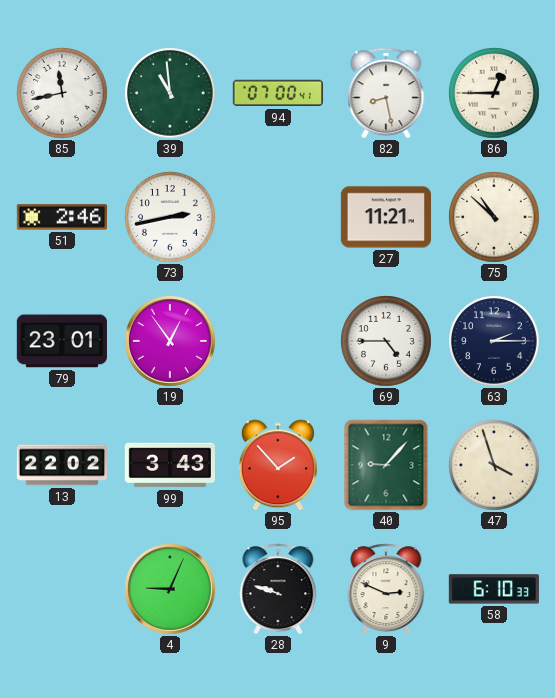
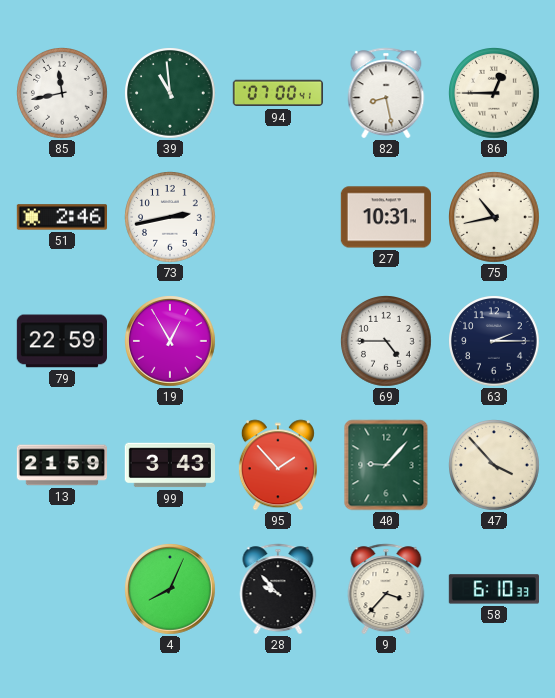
27: 11:21 -> 10:31 (385, 217)
75: 10:52 -> 10:43 (494, 217)
79: 23:01 -> 22:59 (62, 341)
19: 12:54 -> 12:55 (171, 342)
13: 22:02 -> 21:59 (61, 465)
47: 3:57 -> 3:53 (494, 465)
4: 9:04 -> 8:04 (171, 590)
28: 9:48 -> 9:53 (278, 589)
9: 2:49 -> 3:37 (386, 589)
